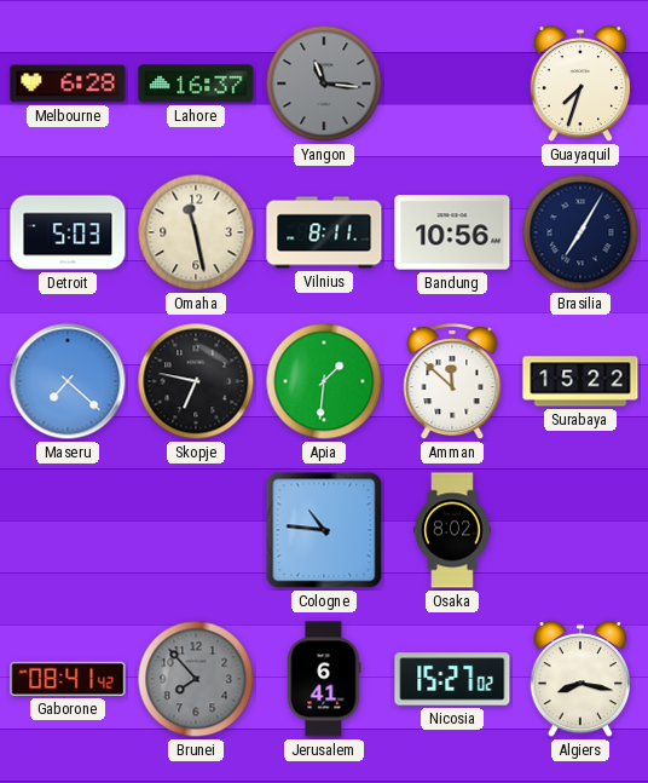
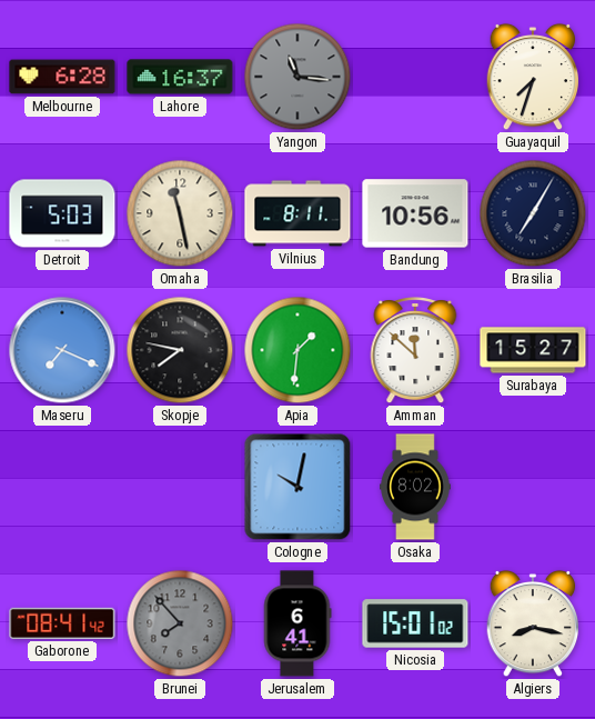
Maseru: 7:22 -> 7:19 (62, 350)
Skopje: 6:47 -> 7:47 (180, 350)
Surabaya: 15:22 -> 15:27 (533, 350)
Cologne: 10:46 -> 10:02 (297, 487)
Nicosia: 15:27 -> 15:01 (415, 623)
